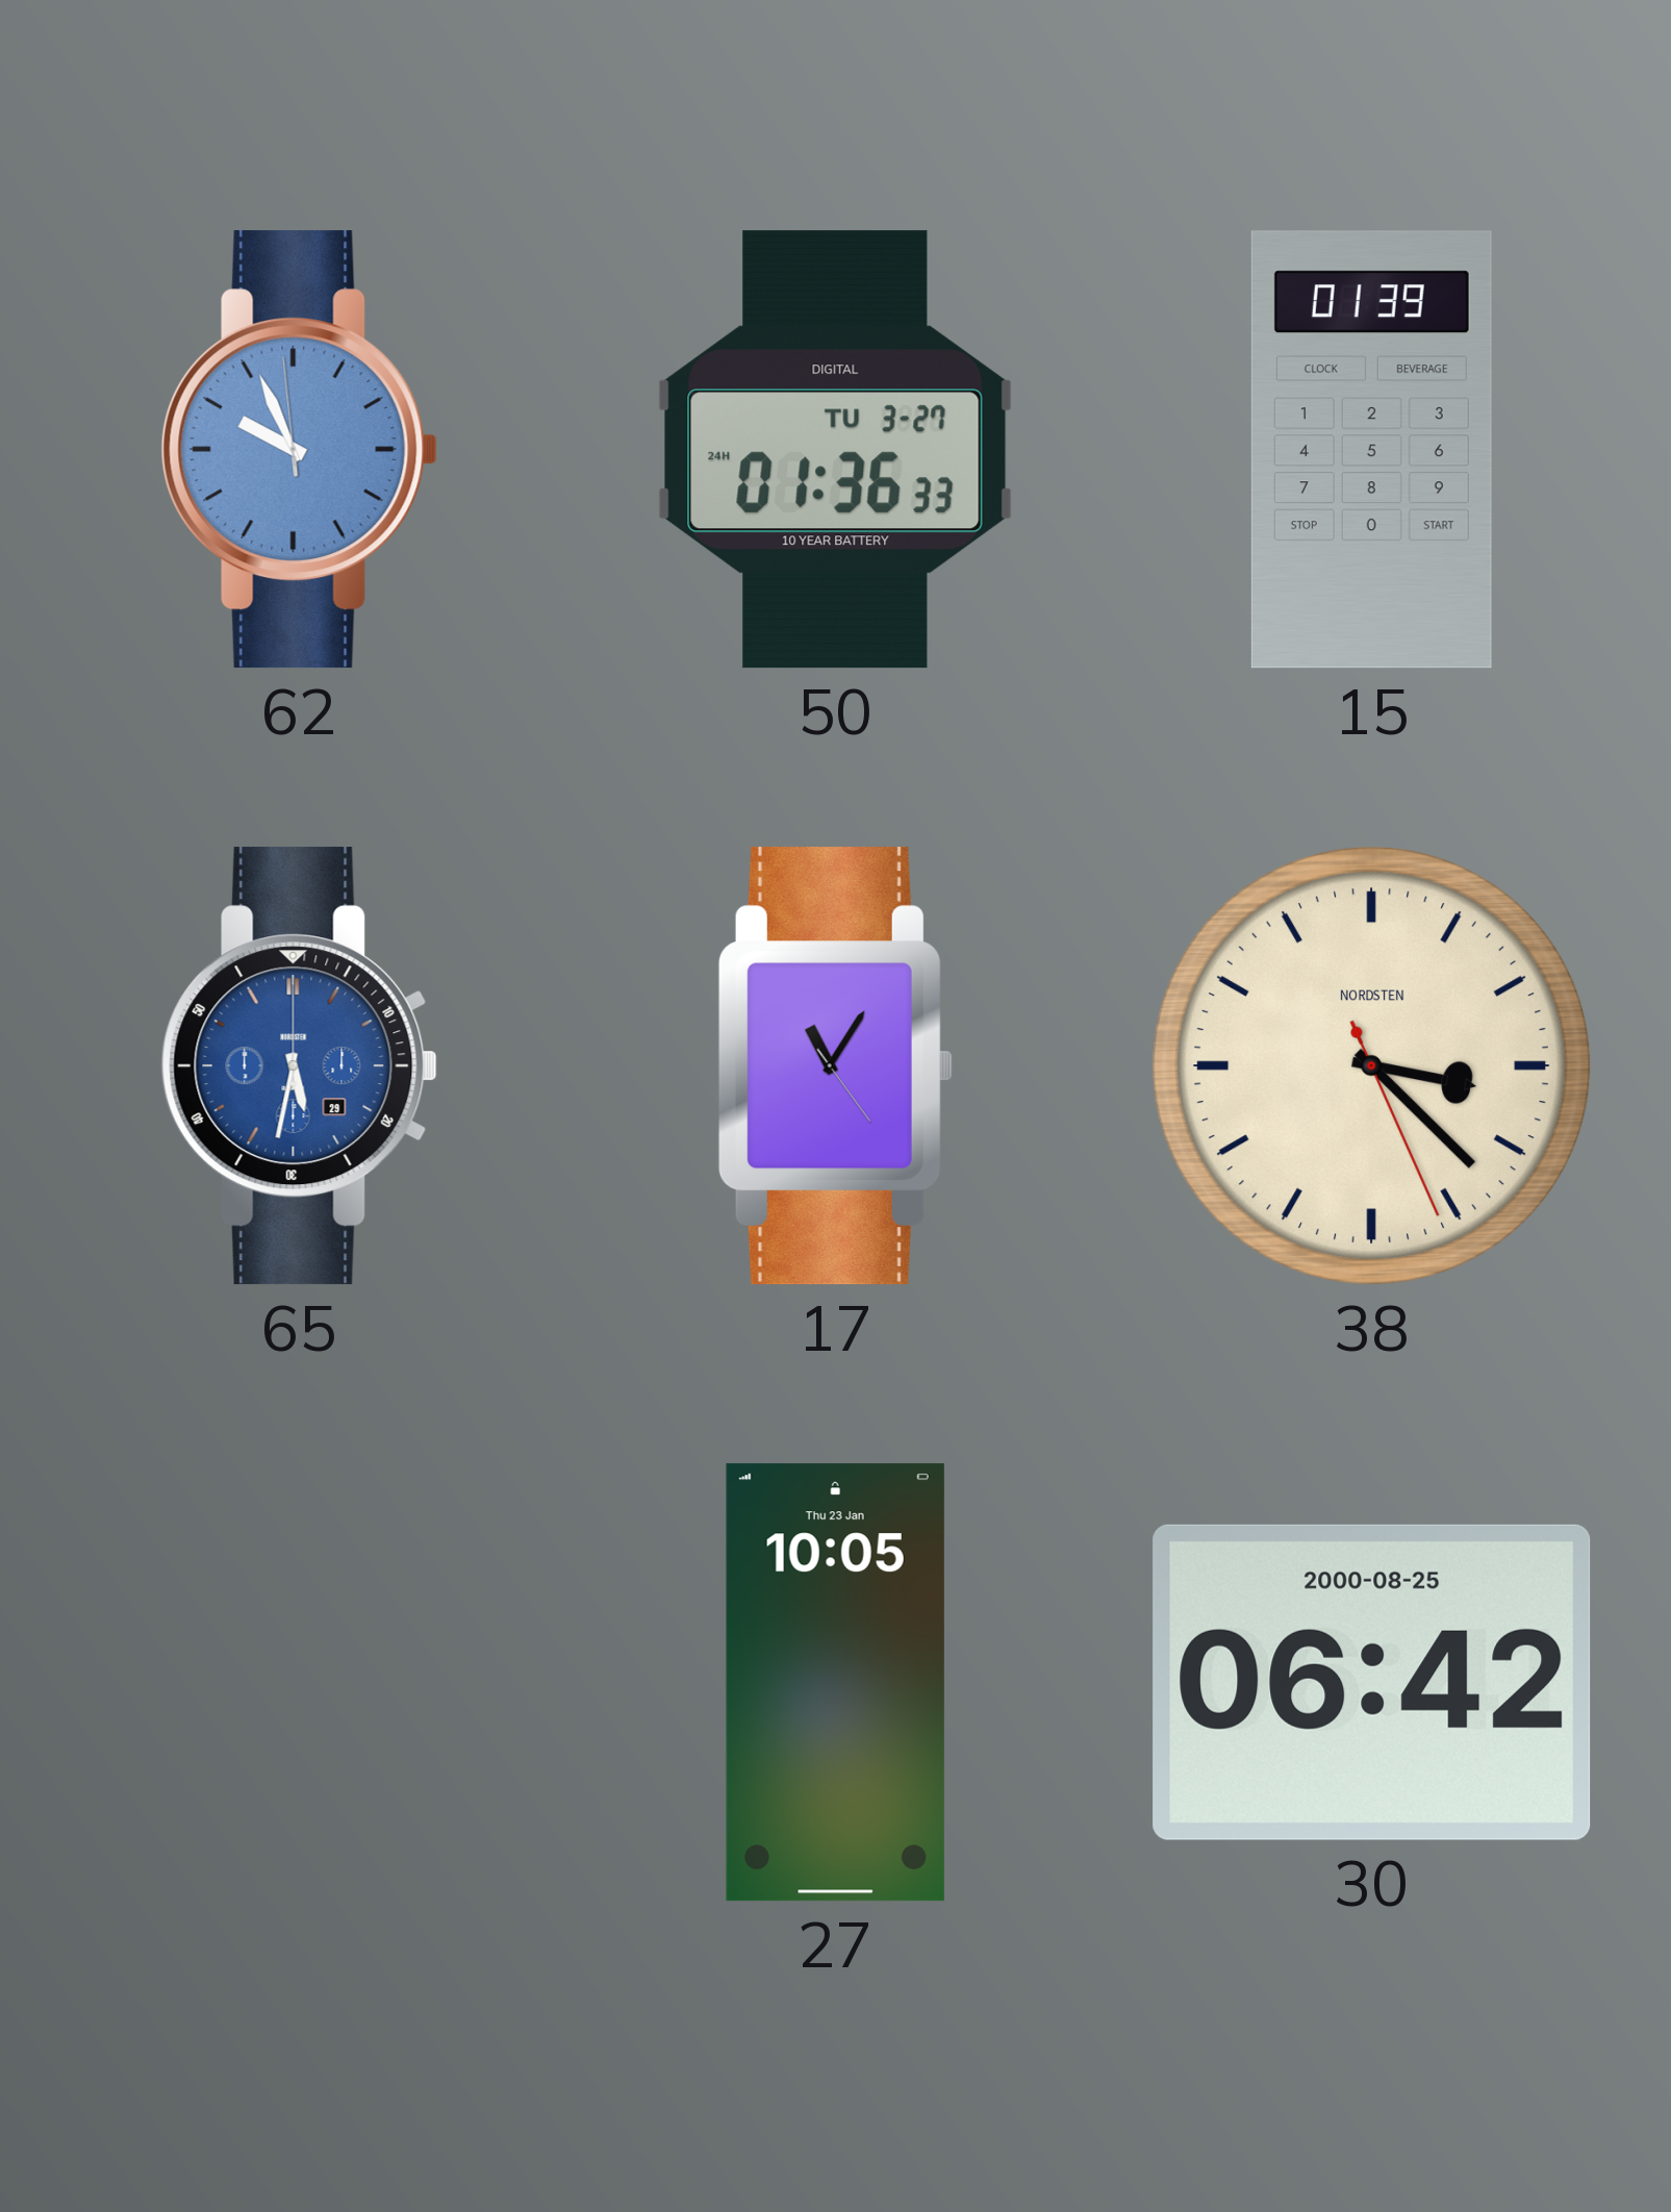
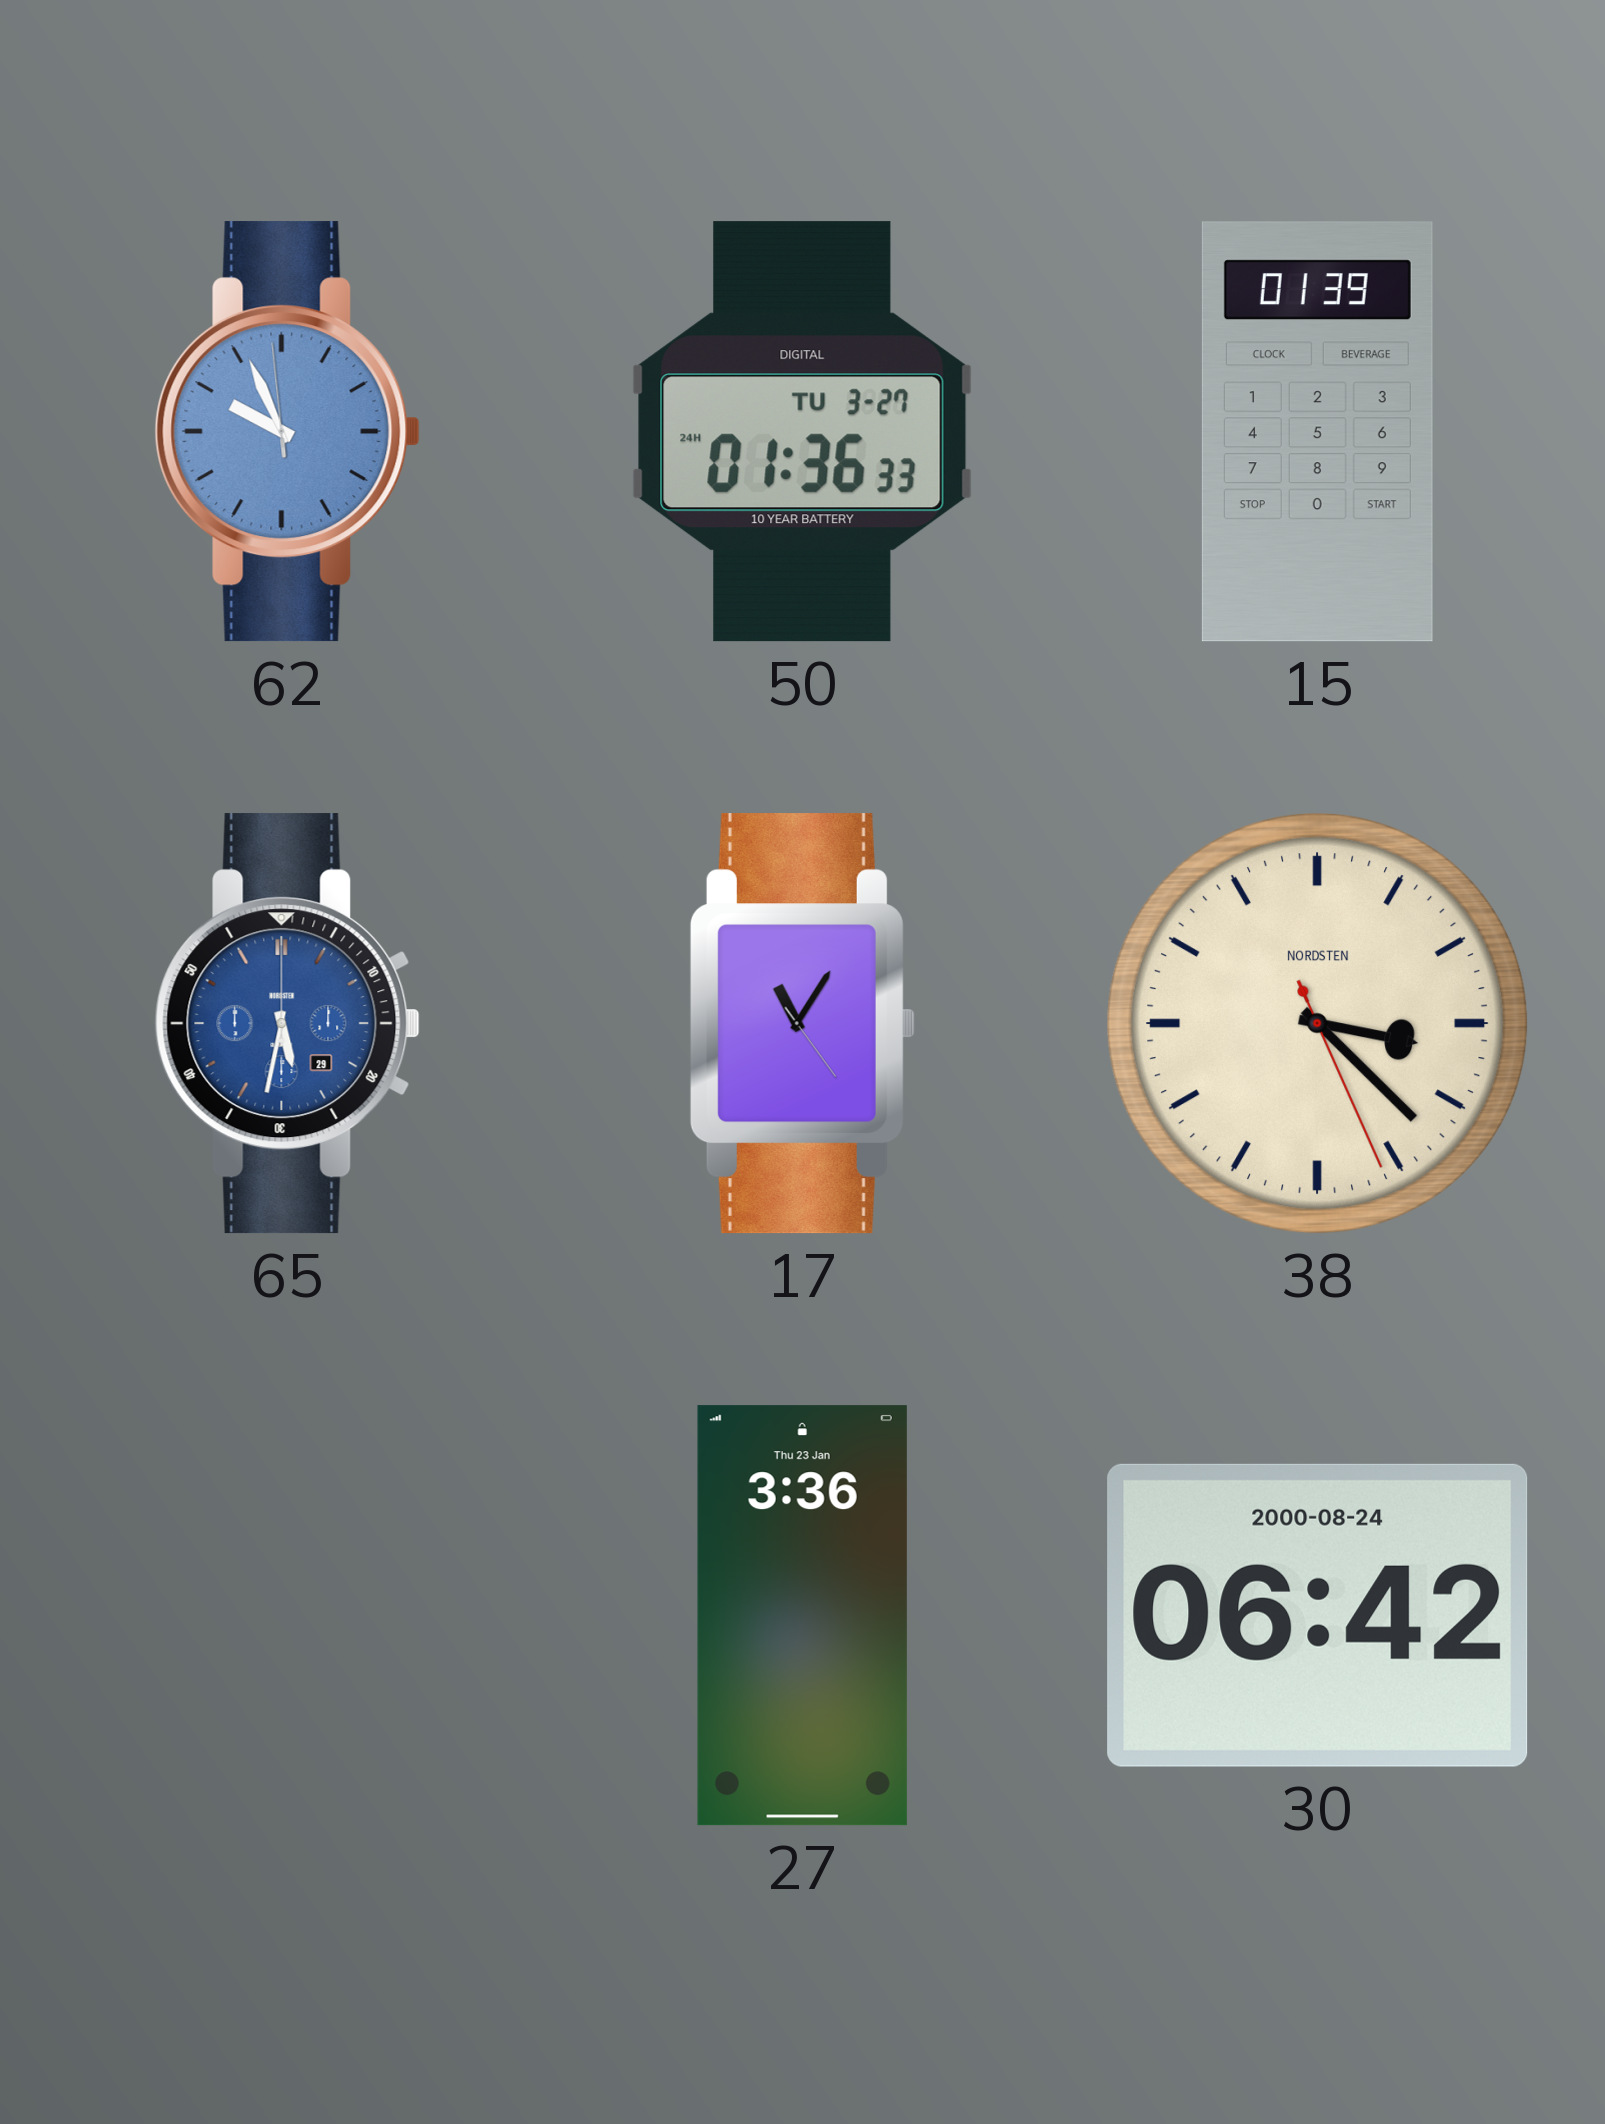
27: 10:05 -> 3:36 (802, 1616)
30 date: 2000-08-25 -> 2000-08-24 (1318, 1615)
